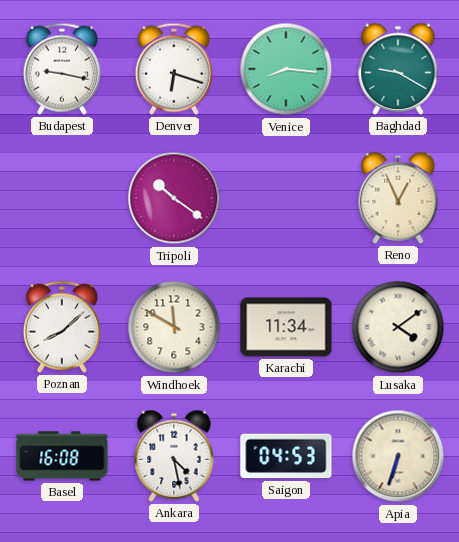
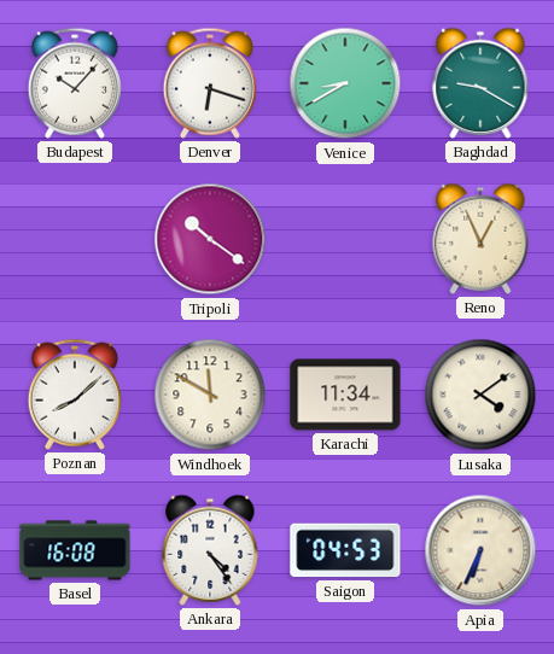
Budapest: 9:17 -> 10:07 (75, 83)
Venice: 8:16 -> 8:40 (345, 83)
Ankara: 4:28 -> 4:24 (210, 550)
Apia: 6:33 -> 6:34 (480, 550)
